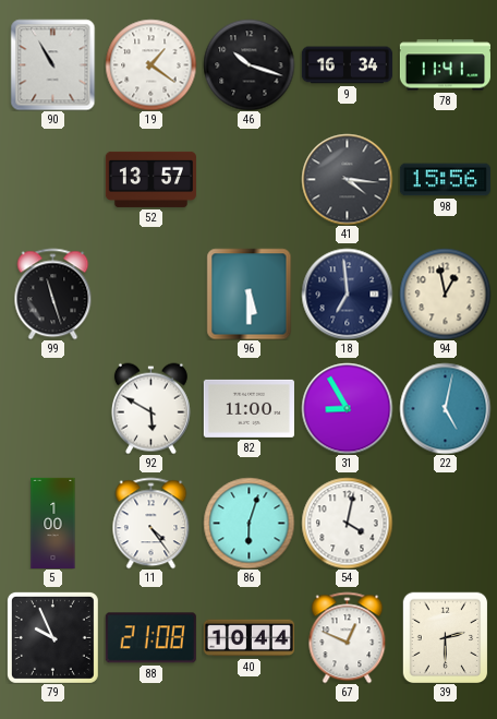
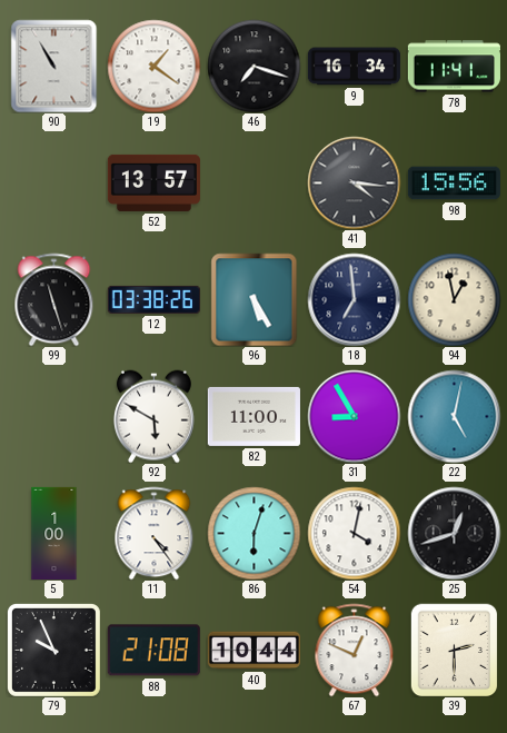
46: 10:18 -> 7:18 (254, 66)
12: none -> 03:38 (153, 299)
96: 5:30 -> 5:25 (255, 299)
25: none -> 12:42 (454, 533)
